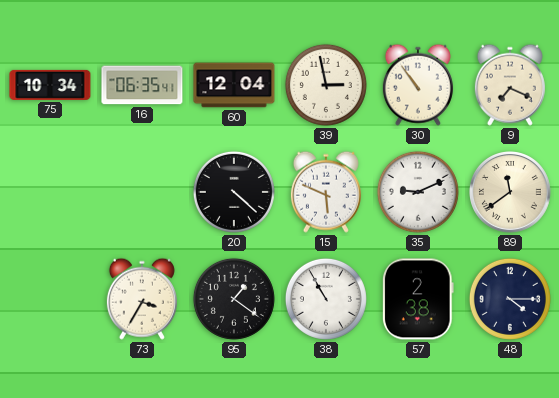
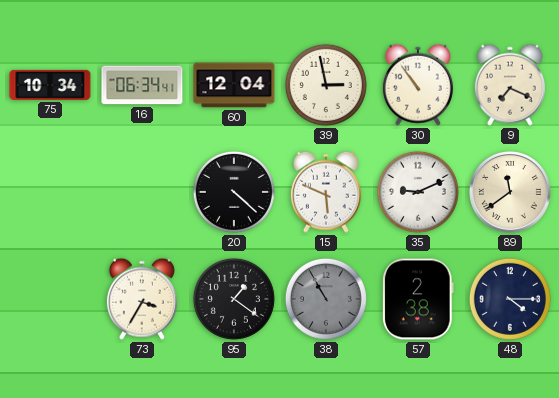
16: 06:35 -> 06:34 (142, 85)
38 dial: white -> grey (326, 299)
